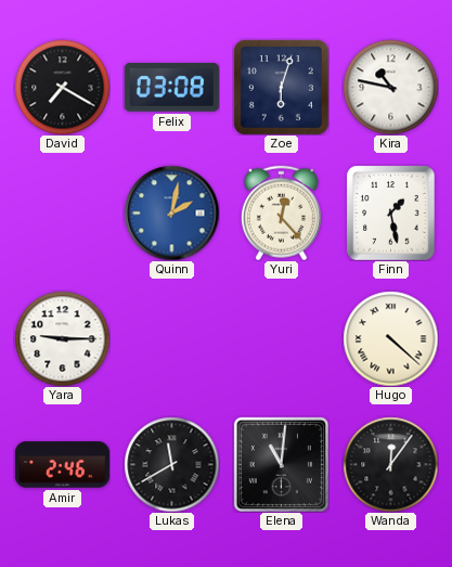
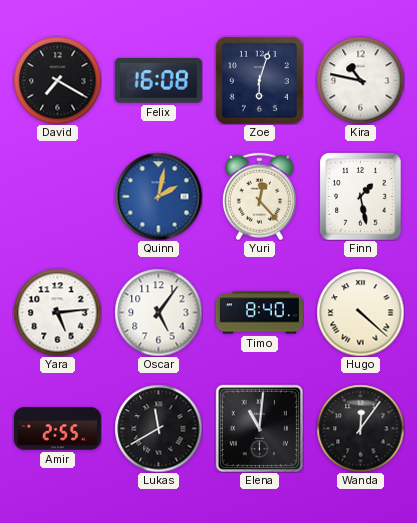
Felix: 03:08 -> 16:08 (158, 80)
Yara: 9:15 -> 5:14 (57, 312)
Oscar: none -> 5:06 (158, 312)
Timo: none -> 8:40 (259, 313)
Amir: 2:46 -> 2:55 (57, 429)
